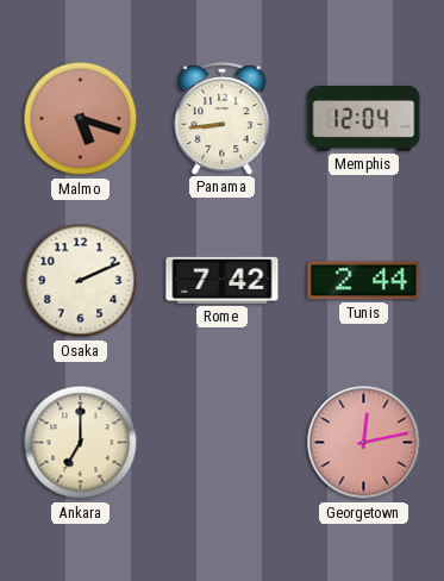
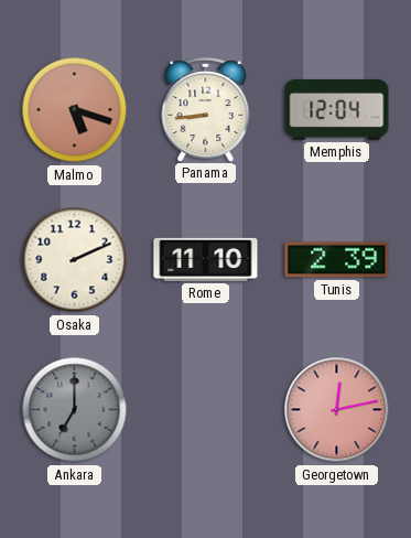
Rome: 7:42 -> 11:10 (206, 259)
Tunis: 2:44 -> 2:39 (337, 260)
Ankara dial: cream -> grey (75, 410)
